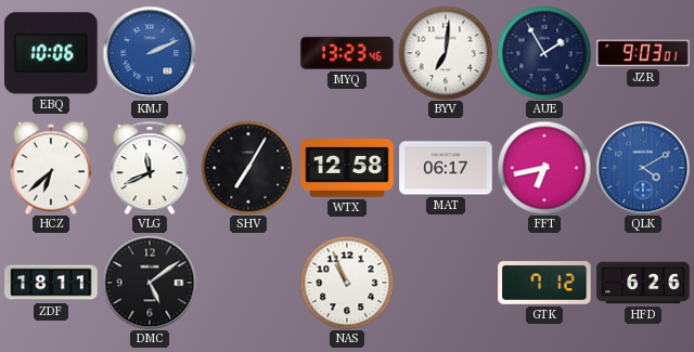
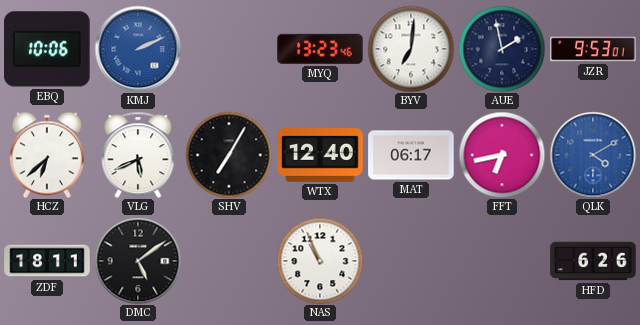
AUE: 1:55 -> 1:58 (502, 49)
JZR: 9:03 -> 9:53 (593, 49)
VLG: 11:41 -> 5:41 (138, 155)
WTX: 12:58 -> 12:40 (320, 155)
GTK: 7:12 -> none (544, 283)
